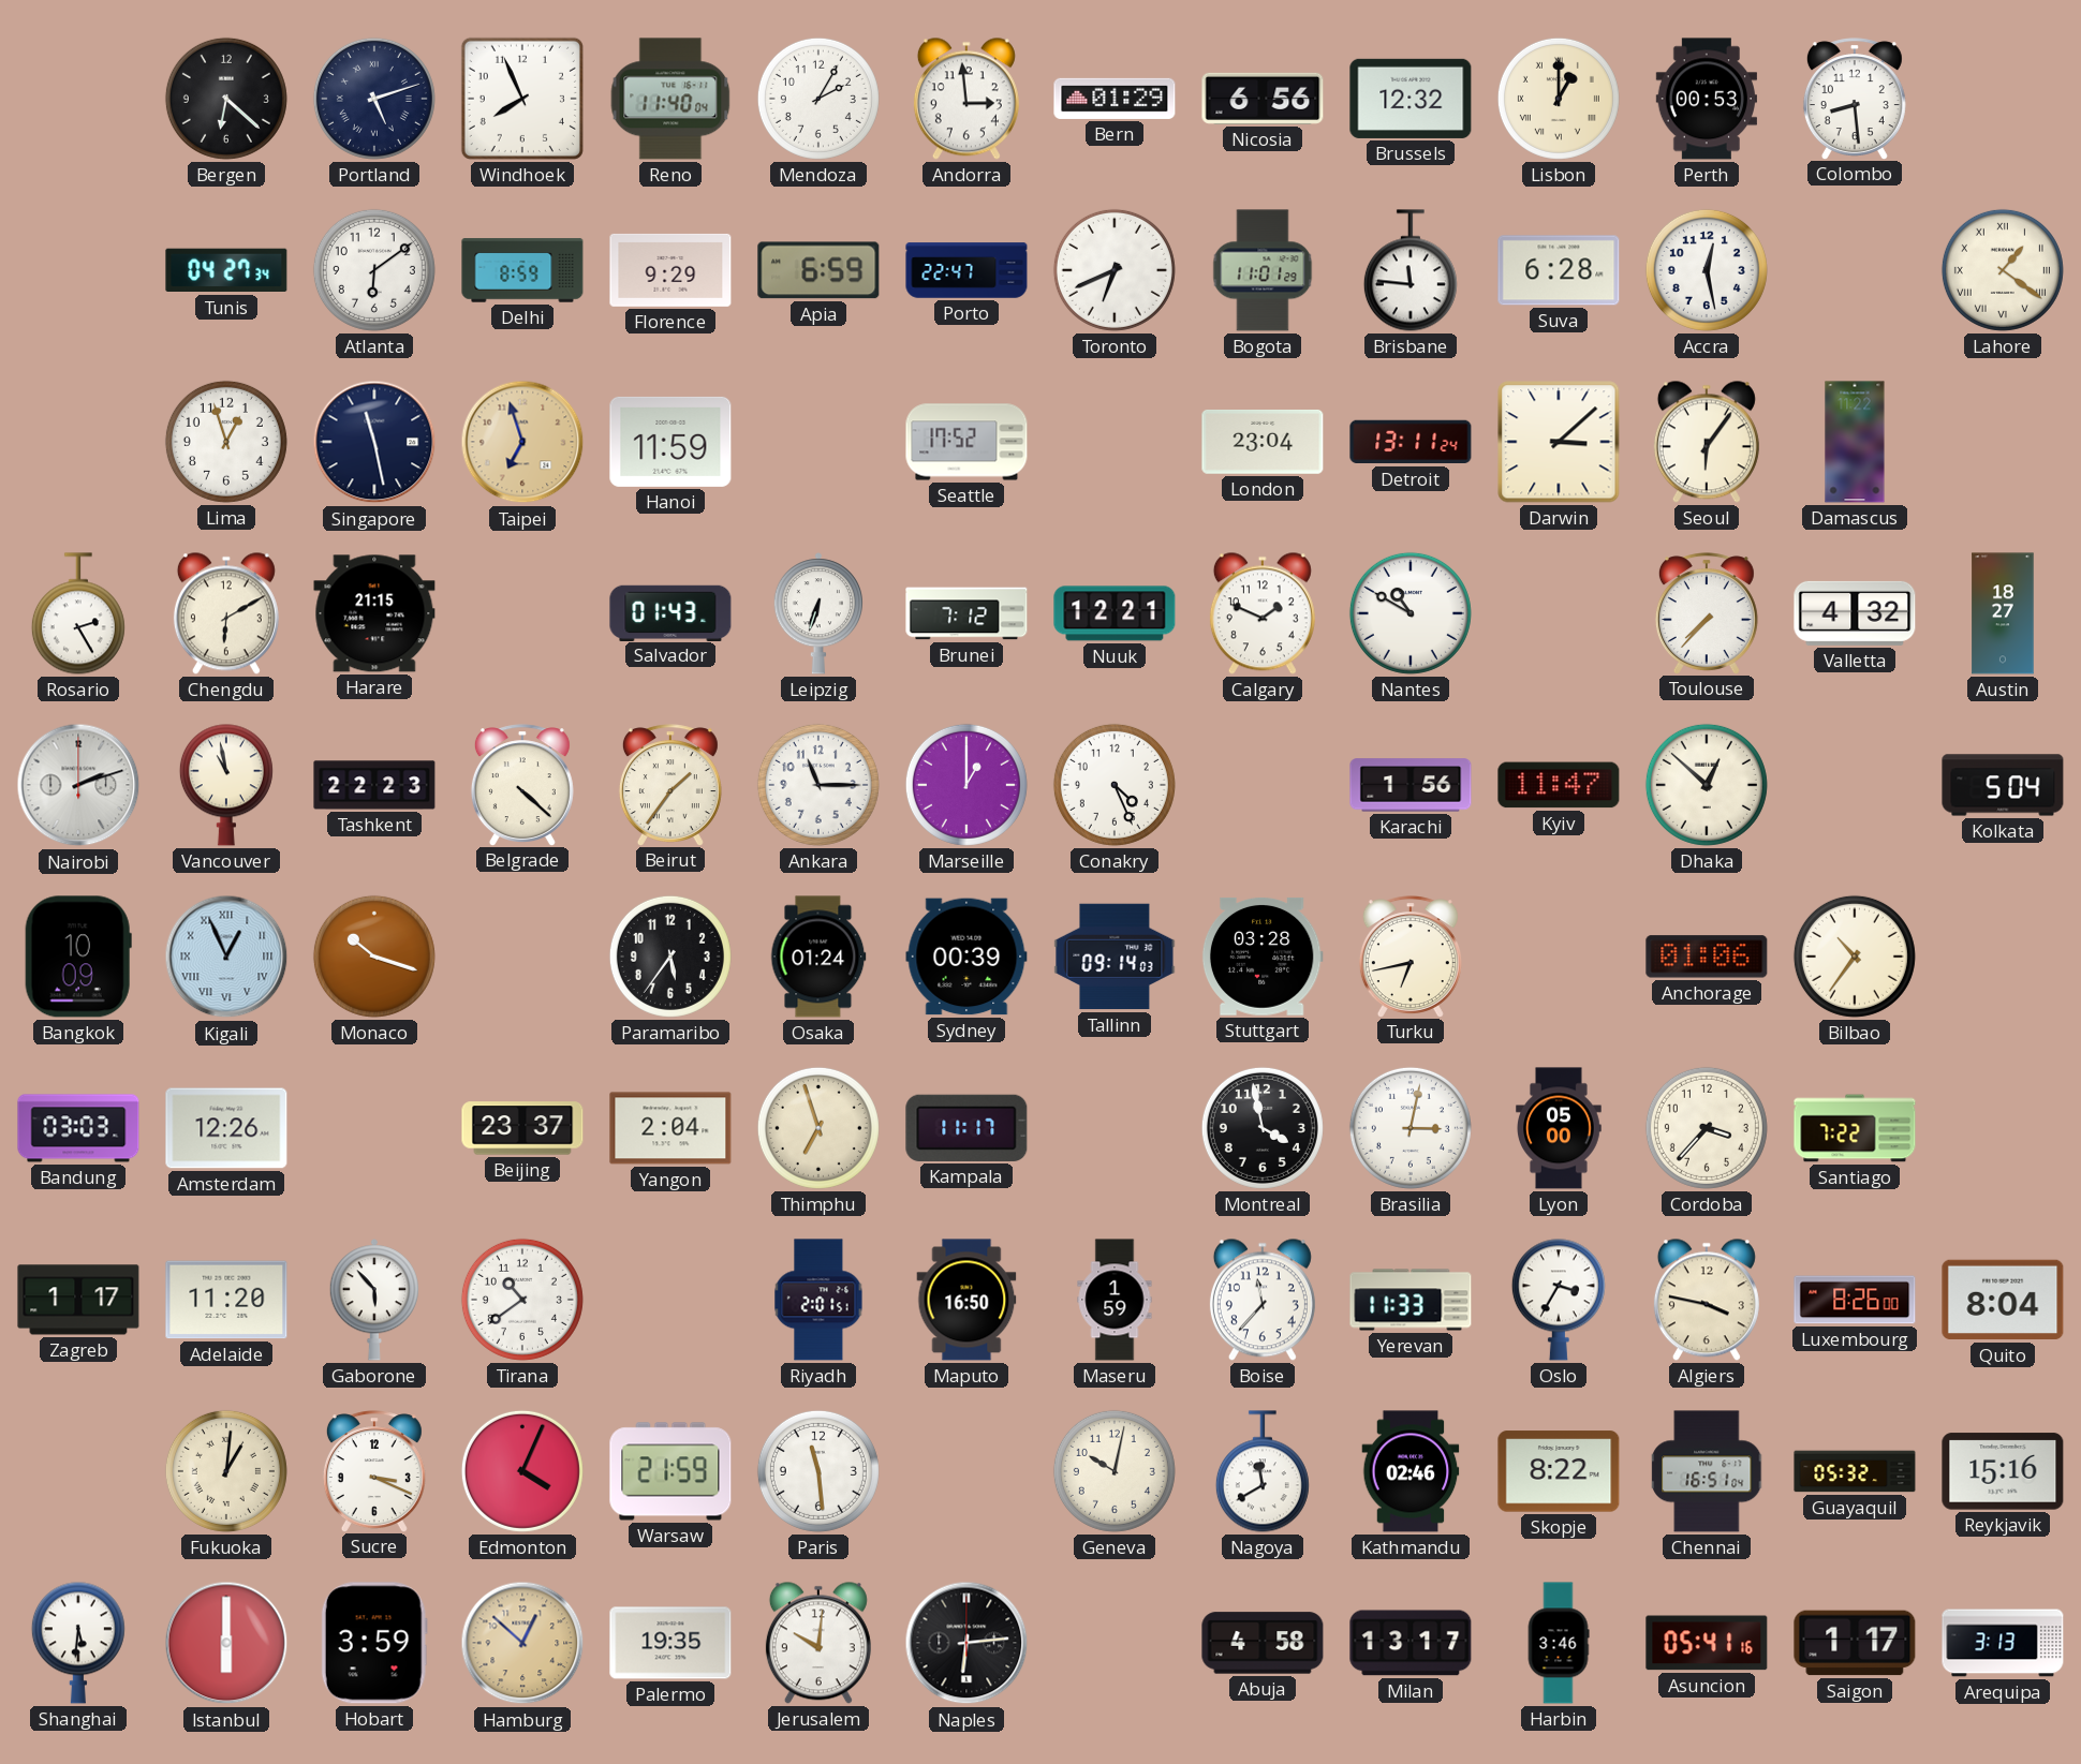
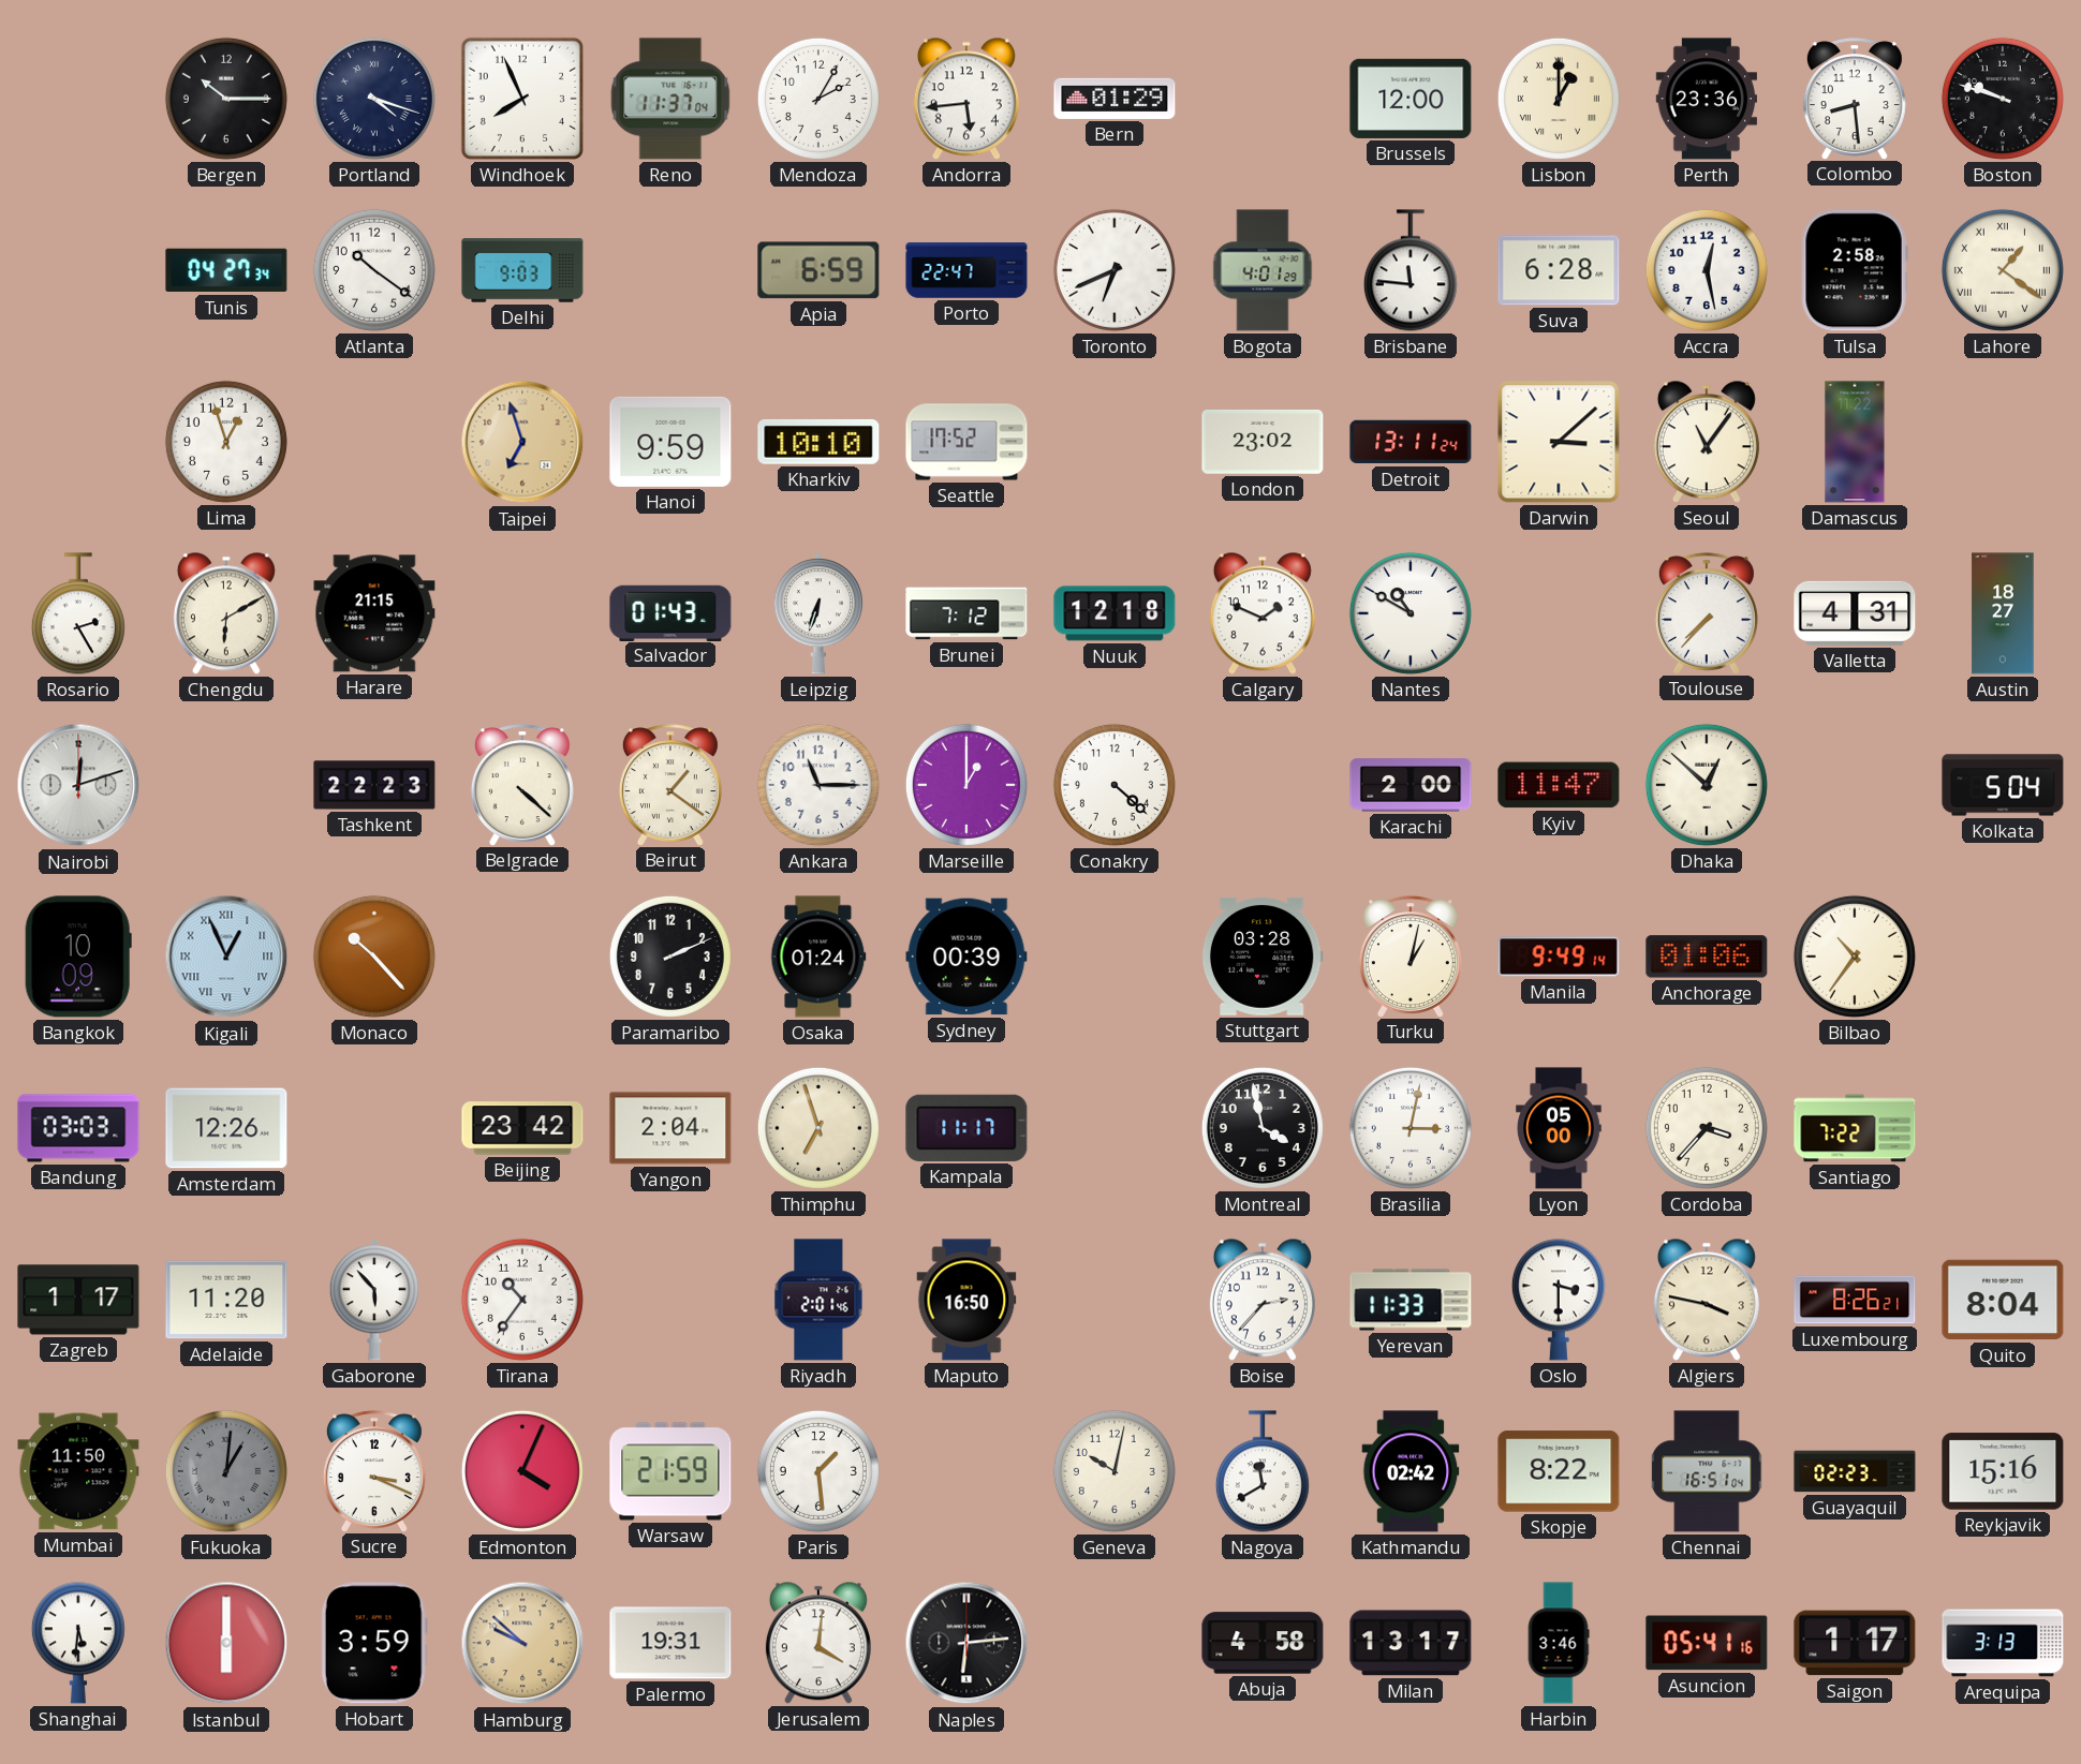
Bergen: 6:22 -> 10:15 (226, 99)
Portland: 5:12 -> 4:18 (374, 99)
Reno: 11:40 -> 11:37 (670, 99)
Andorra: 2:59 -> 5:44 (966, 99)
Nicosia: 6:56 -> none (1263, 99)
Brussels: 12:32 -> 12:00 (1411, 99)
Perth: 00:53 -> 23:36 (1706, 99)
Boston: none -> 9:48 (2003, 99)
Atlanta: 6:09 -> 10:21 (374, 270)
Delhi: 8:59 -> 9:03 (522, 270)
Florence: 9:29 -> none (670, 270)
Bogota: 11:01 -> 4:01 (1263, 270)
Tulsa: none -> 2:58 (1855, 270)
Singapore: 11:28 -> none (374, 442)
Hanoi: 11:59 -> 9:59 (670, 442)
Kharkiv: none -> 10:10 (818, 442)
London: 23:04 -> 23:02 (1263, 443)
Seoul: 6:06 -> 11:06 (1707, 442)
Nuuk: 12:21 -> 12:18 (1115, 613)
Valletta: 4:32 -> 4:31 (1855, 613)
Nairobi: 2:12 -> 12:12 (78, 785)
Vancouver: 10:58 -> none (226, 785)
Beirut: 1:36 -> 1:21 (670, 785)
Conakry: 4:26 -> 4:22 (1115, 785)
Karachi: 1:56 -> 2:00 (1411, 785)
Monaco: 10:18 -> 10:23 (374, 957)
Paramaribo: 5:36 -> 2:11 (670, 957)
Tallinn: 09:14 -> none (1115, 957)
Turku: 6:43 -> 1:02 (1411, 957)
Manila: none -> 9:49 (1559, 957)
Beijing: 23:37 -> 23:42 (522, 1128)
Tirana: 10:39 -> 10:36 (522, 1300)
Riyadh: 2:01:51 -> 2:01:46 (818, 1300)
Maseru: 1:59 -> none (1115, 1300)
Boise: 11:37 -> 2:37 (1263, 1300)
Oslo: 3:35 -> 3:30 (1559, 1300)
Luxembourg: 8:26:00 -> 8:26:21 (1855, 1300)
Mumbai: none -> 11:50 (78, 1471)
Fukuoka dial: cream -> grey (226, 1471)
Paris: 11:29 -> 1:29 (818, 1471)
Kathmandu: 02:46 -> 02:42 (1411, 1471)
Guayaquil: 05:32 -> 02:23 (1855, 1471)
Hamburg: 12:52 -> 9:52 (522, 1643)
Palermo: 19:35 -> 19:31 (670, 1643)
Jerusalem: 10:01 -> 4:01 (818, 1643)
